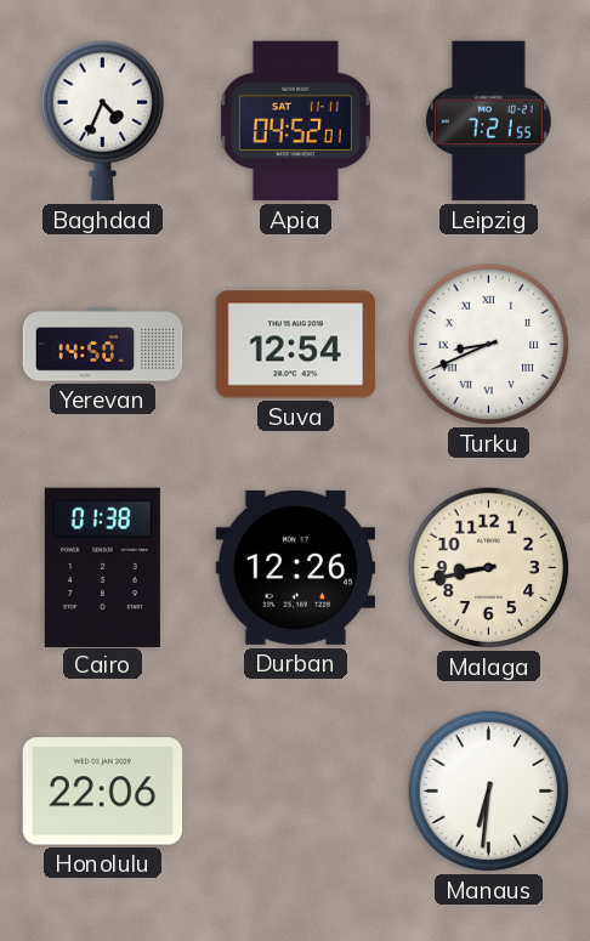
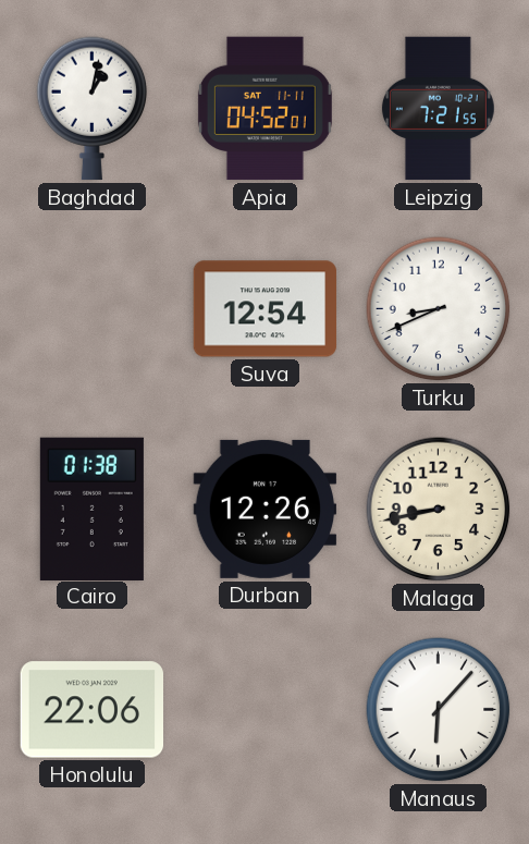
Baghdad: 4:34 -> 1:02 (93, 109)
Yerevan: 14:50 -> none (103, 345)
Turku numerals: Roman -> Arabic (439, 309)
Manaus: 6:31 -> 6:07 (439, 710)
